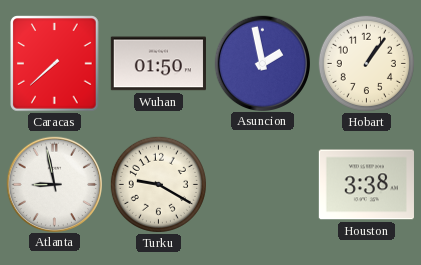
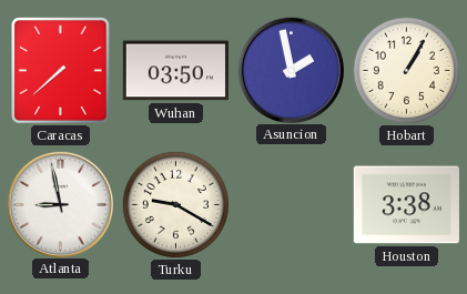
Wuhan: 01:50 -> 03:50 (175, 71)
Hobart: 1:06 -> 1:05 (406, 70)
